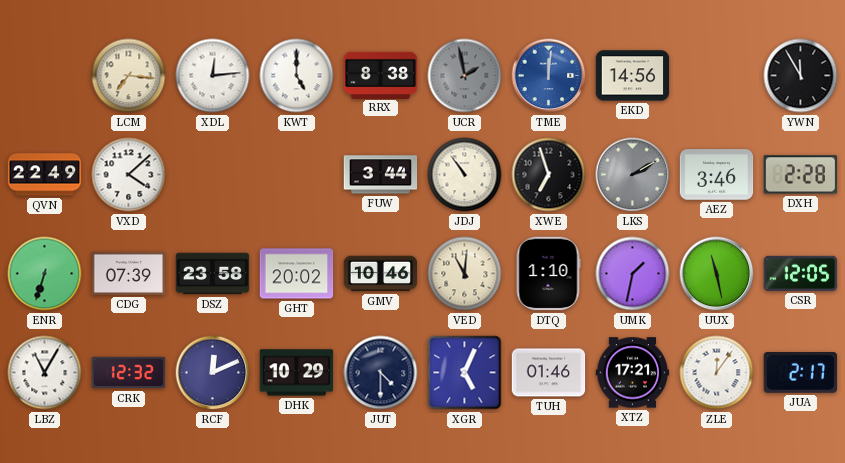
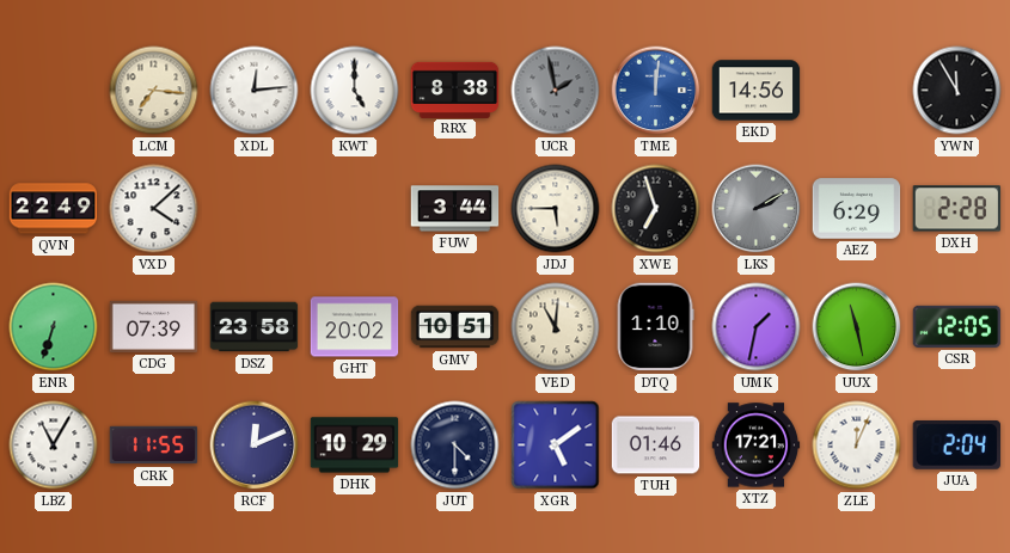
JDJ: 10:54 -> 5:45 (556, 209)
AEZ: 3:46 -> 6:29 (857, 209)
GMV: 10:46 -> 10:51 (455, 327)
CRK: 12:32 -> 11:55 (154, 446)
XGR: 5:04 -> 5:09 (556, 446)
ZLE: 12:06 -> 12:04 (857, 446)
JUA: 2:17 -> 2:04 (956, 446)
